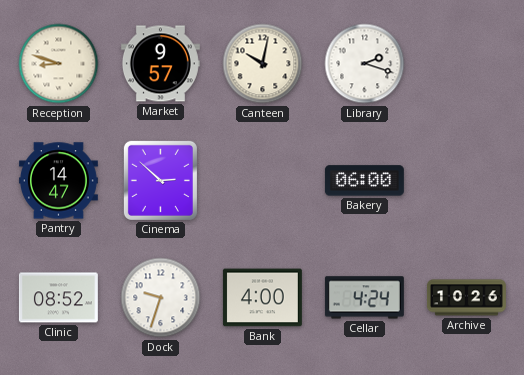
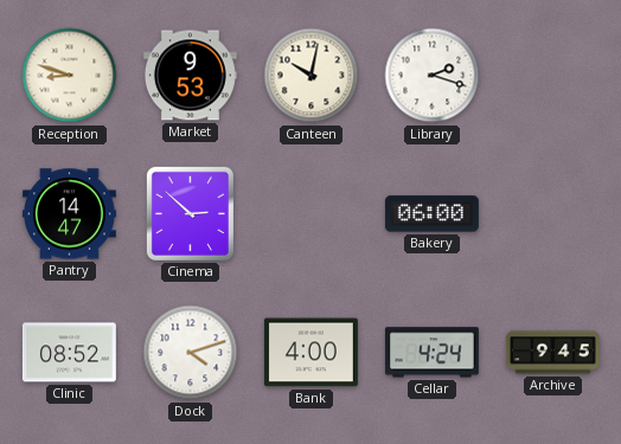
Market: 9:57 -> 9:53 (190, 76)
Dock: 9:33 -> 4:12 (191, 353)
Archive: 10:26 -> 9:45 (552, 353)
